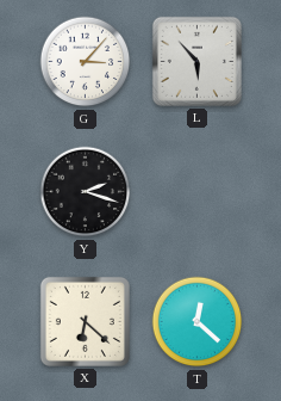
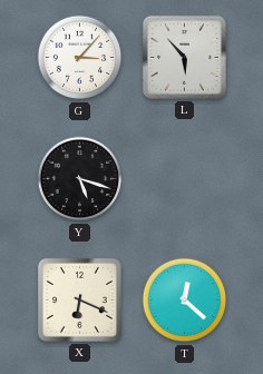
Y: 2:18 -> 5:18 (80, 179)
X: 6:22 -> 6:19 (79, 299)
